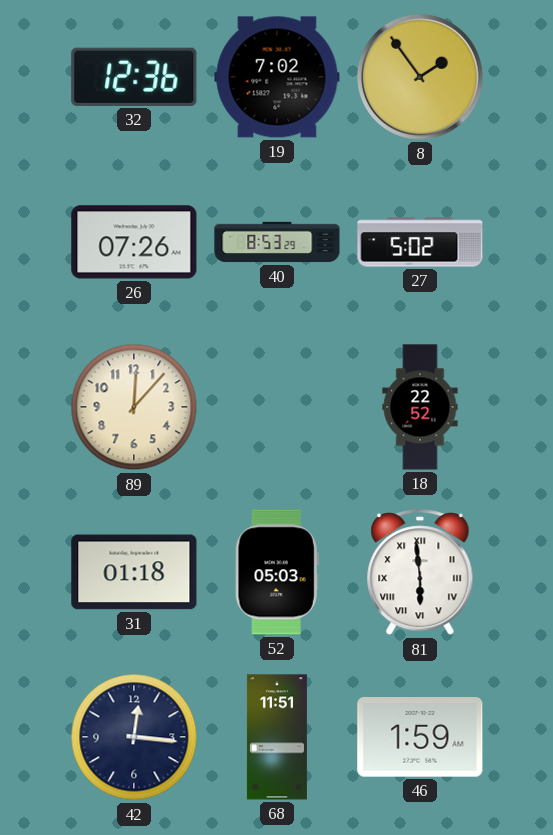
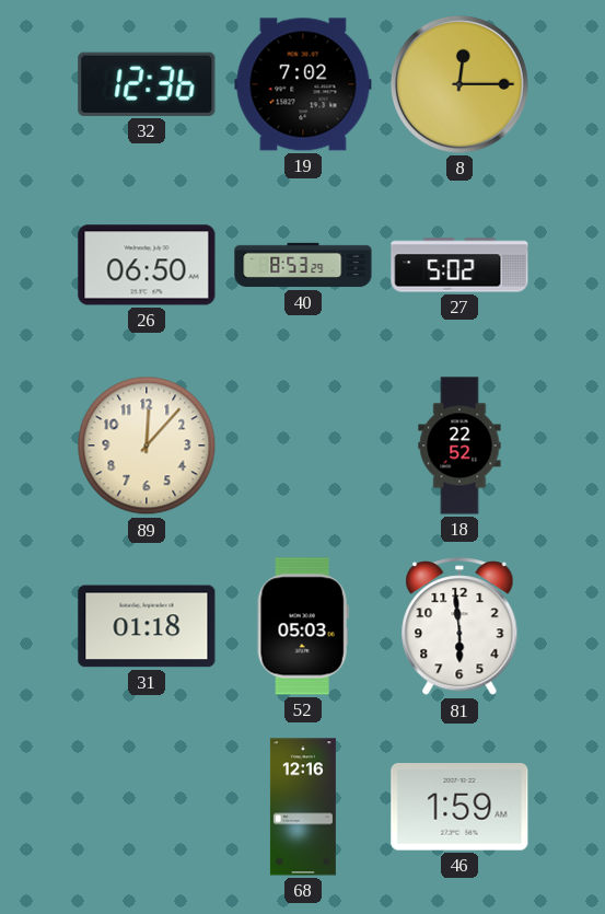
8: 1:54 -> 12:15 (459, 84)
26: 07:26 -> 06:50 (147, 265)
81 numerals: Roman -> Arabic (459, 627)
42: 12:16 -> none (134, 737)
68: 11:51 -> 12:16 (303, 807)
